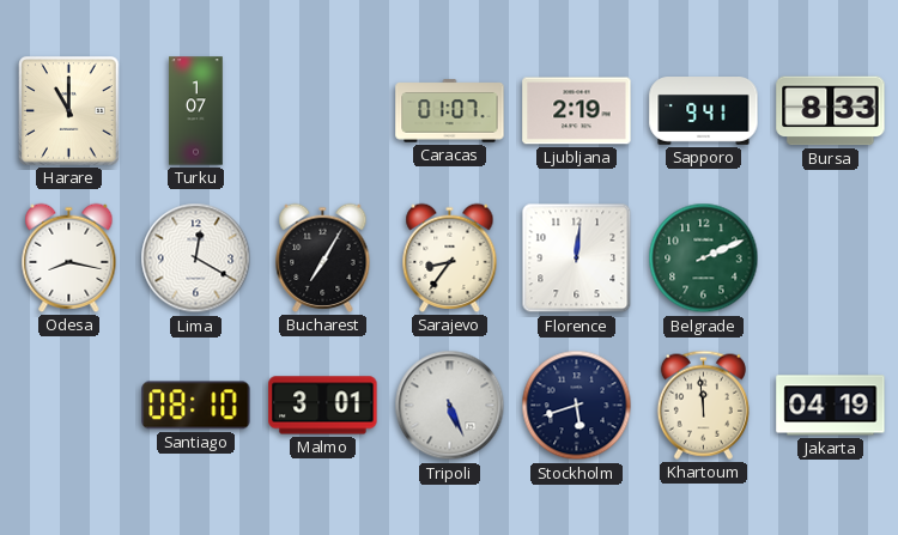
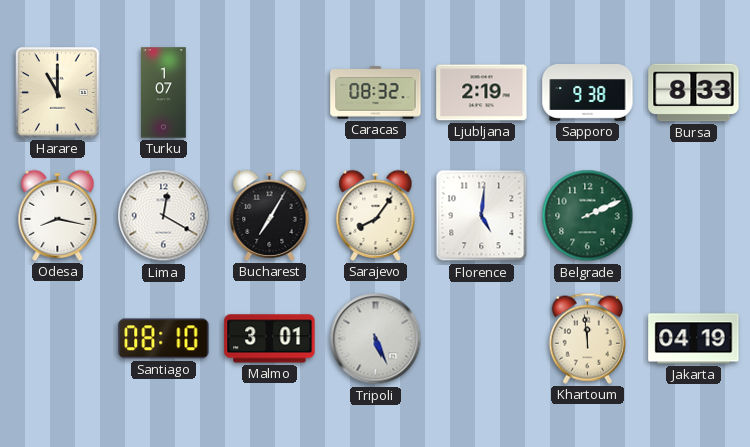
Caracas: 01:07 -> 08:32 (376, 93)
Sapporo: 9:41 -> 9:38 (588, 93)
Sarajevo: 8:36 -> 8:06 (376, 215)
Florence: 12:01 -> 5:01 (482, 216)
Stockholm: 5:42 -> none (577, 406)
